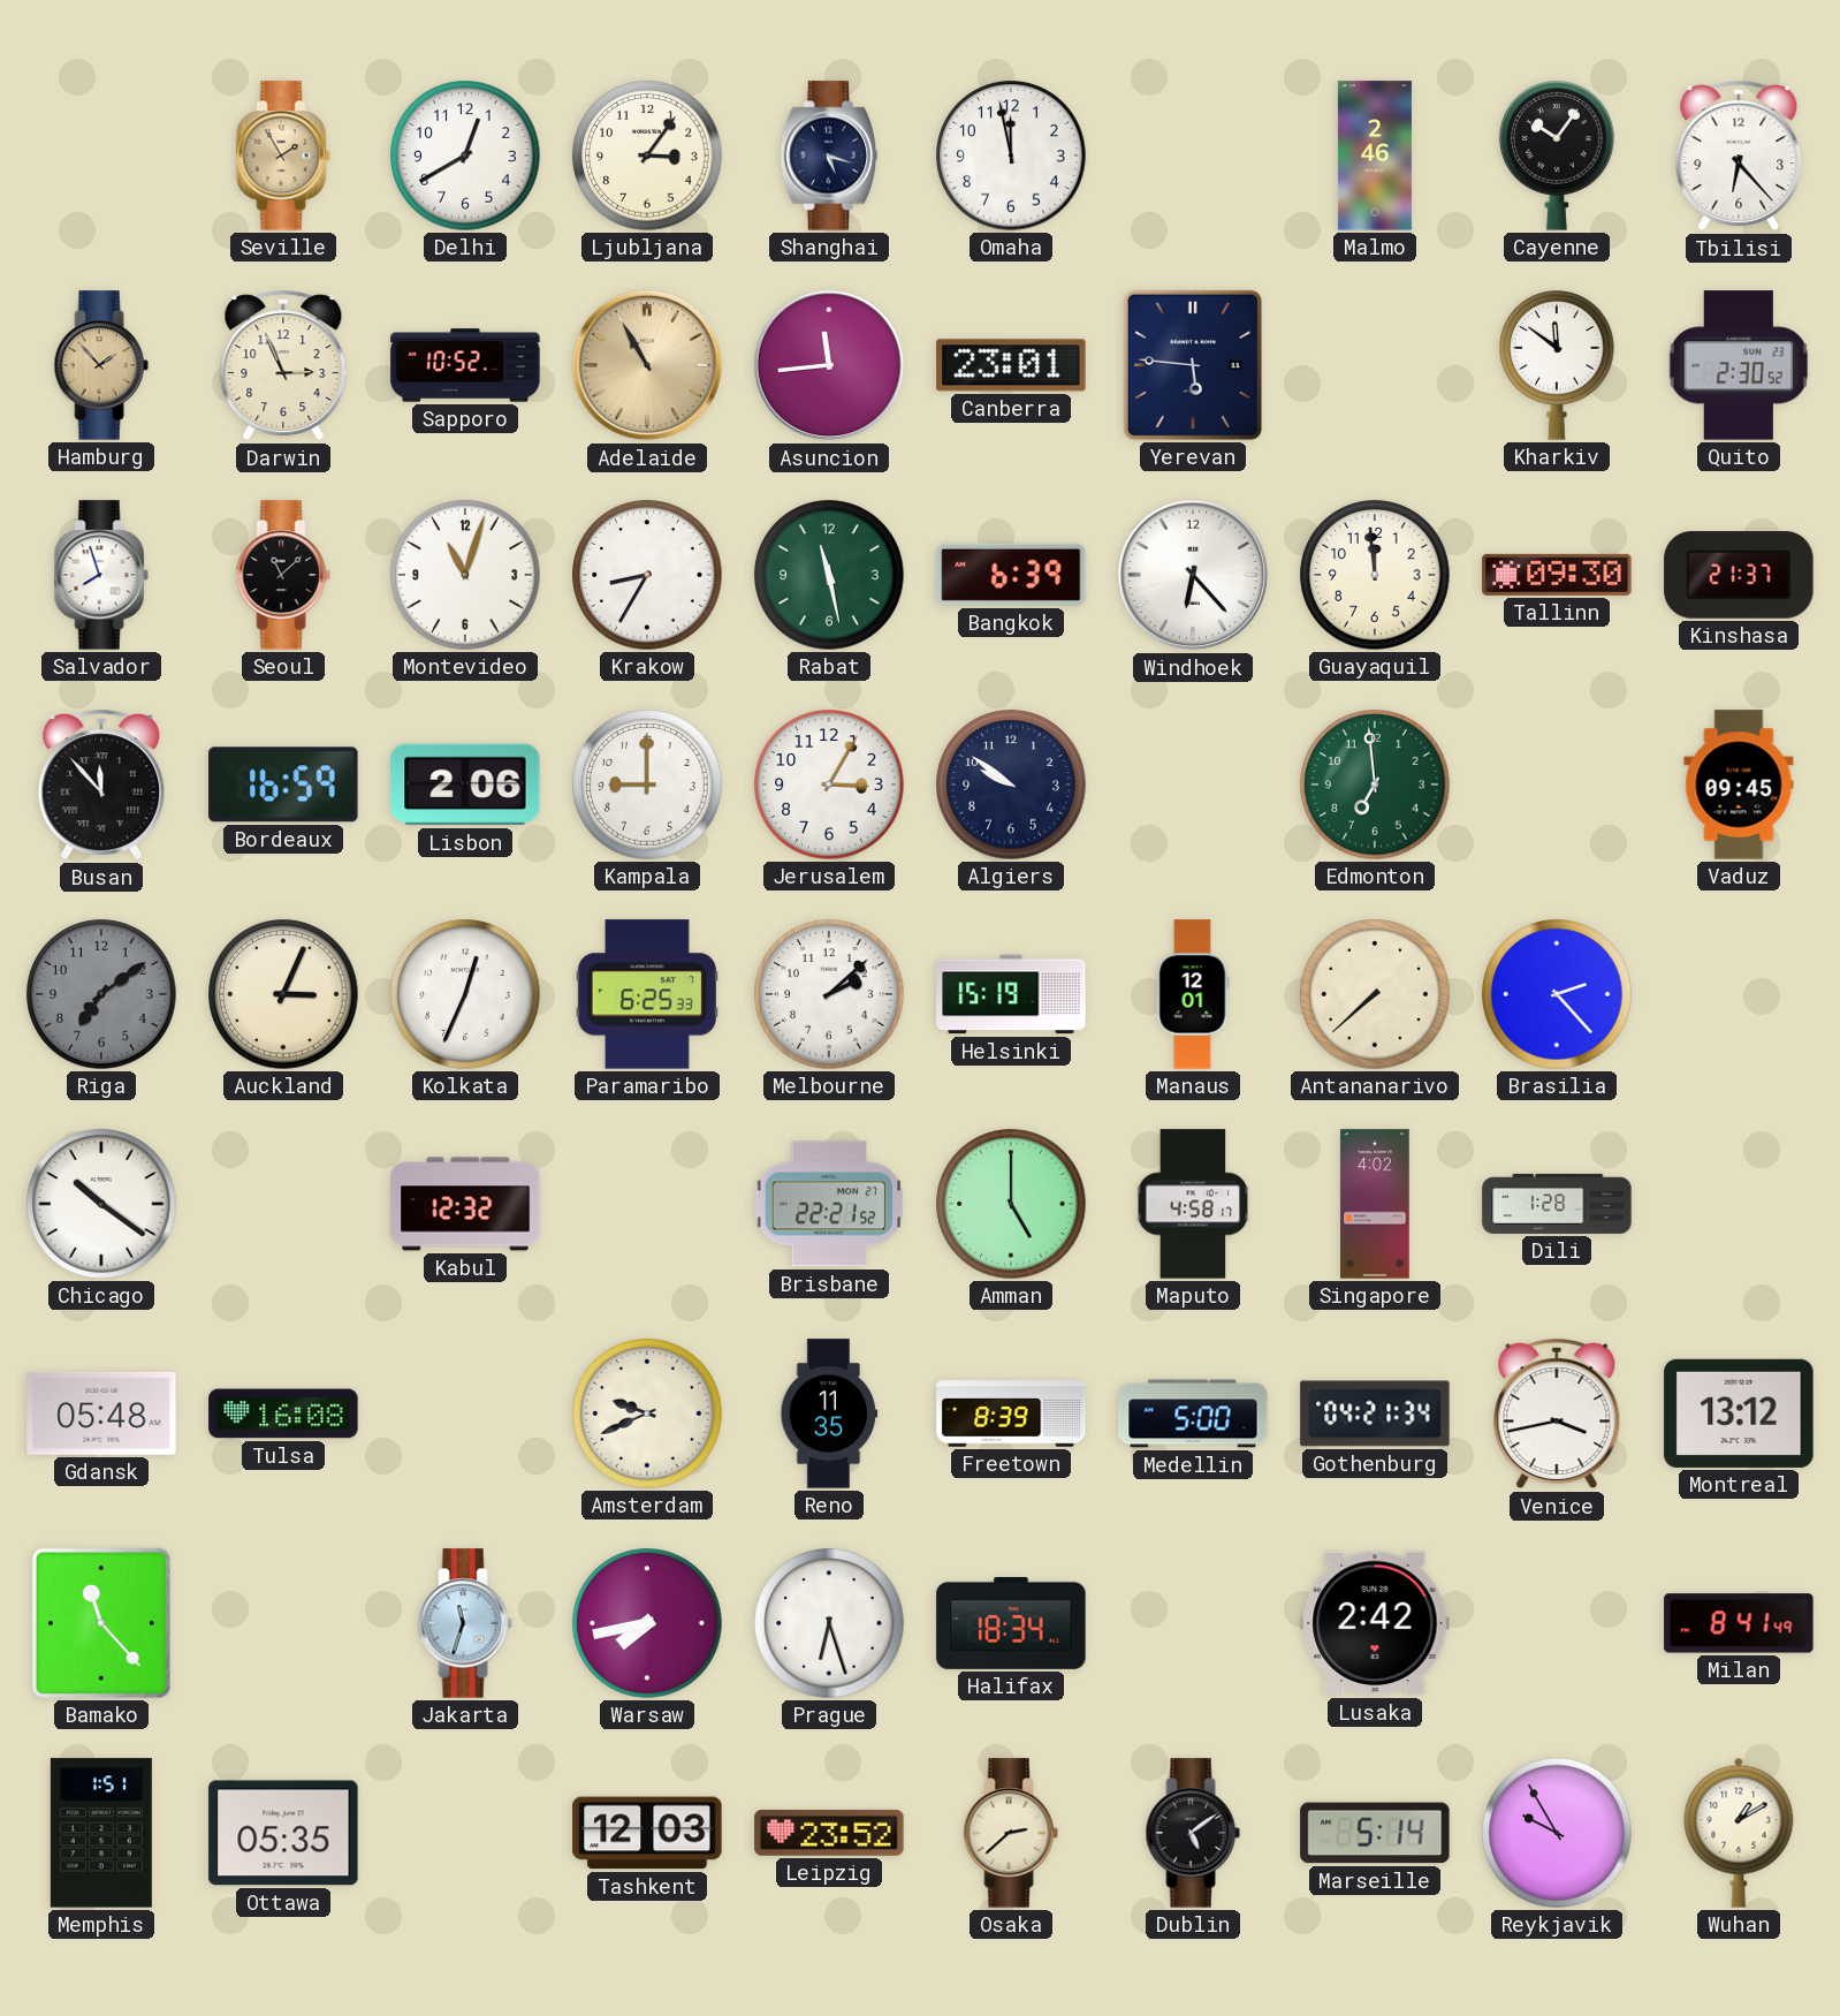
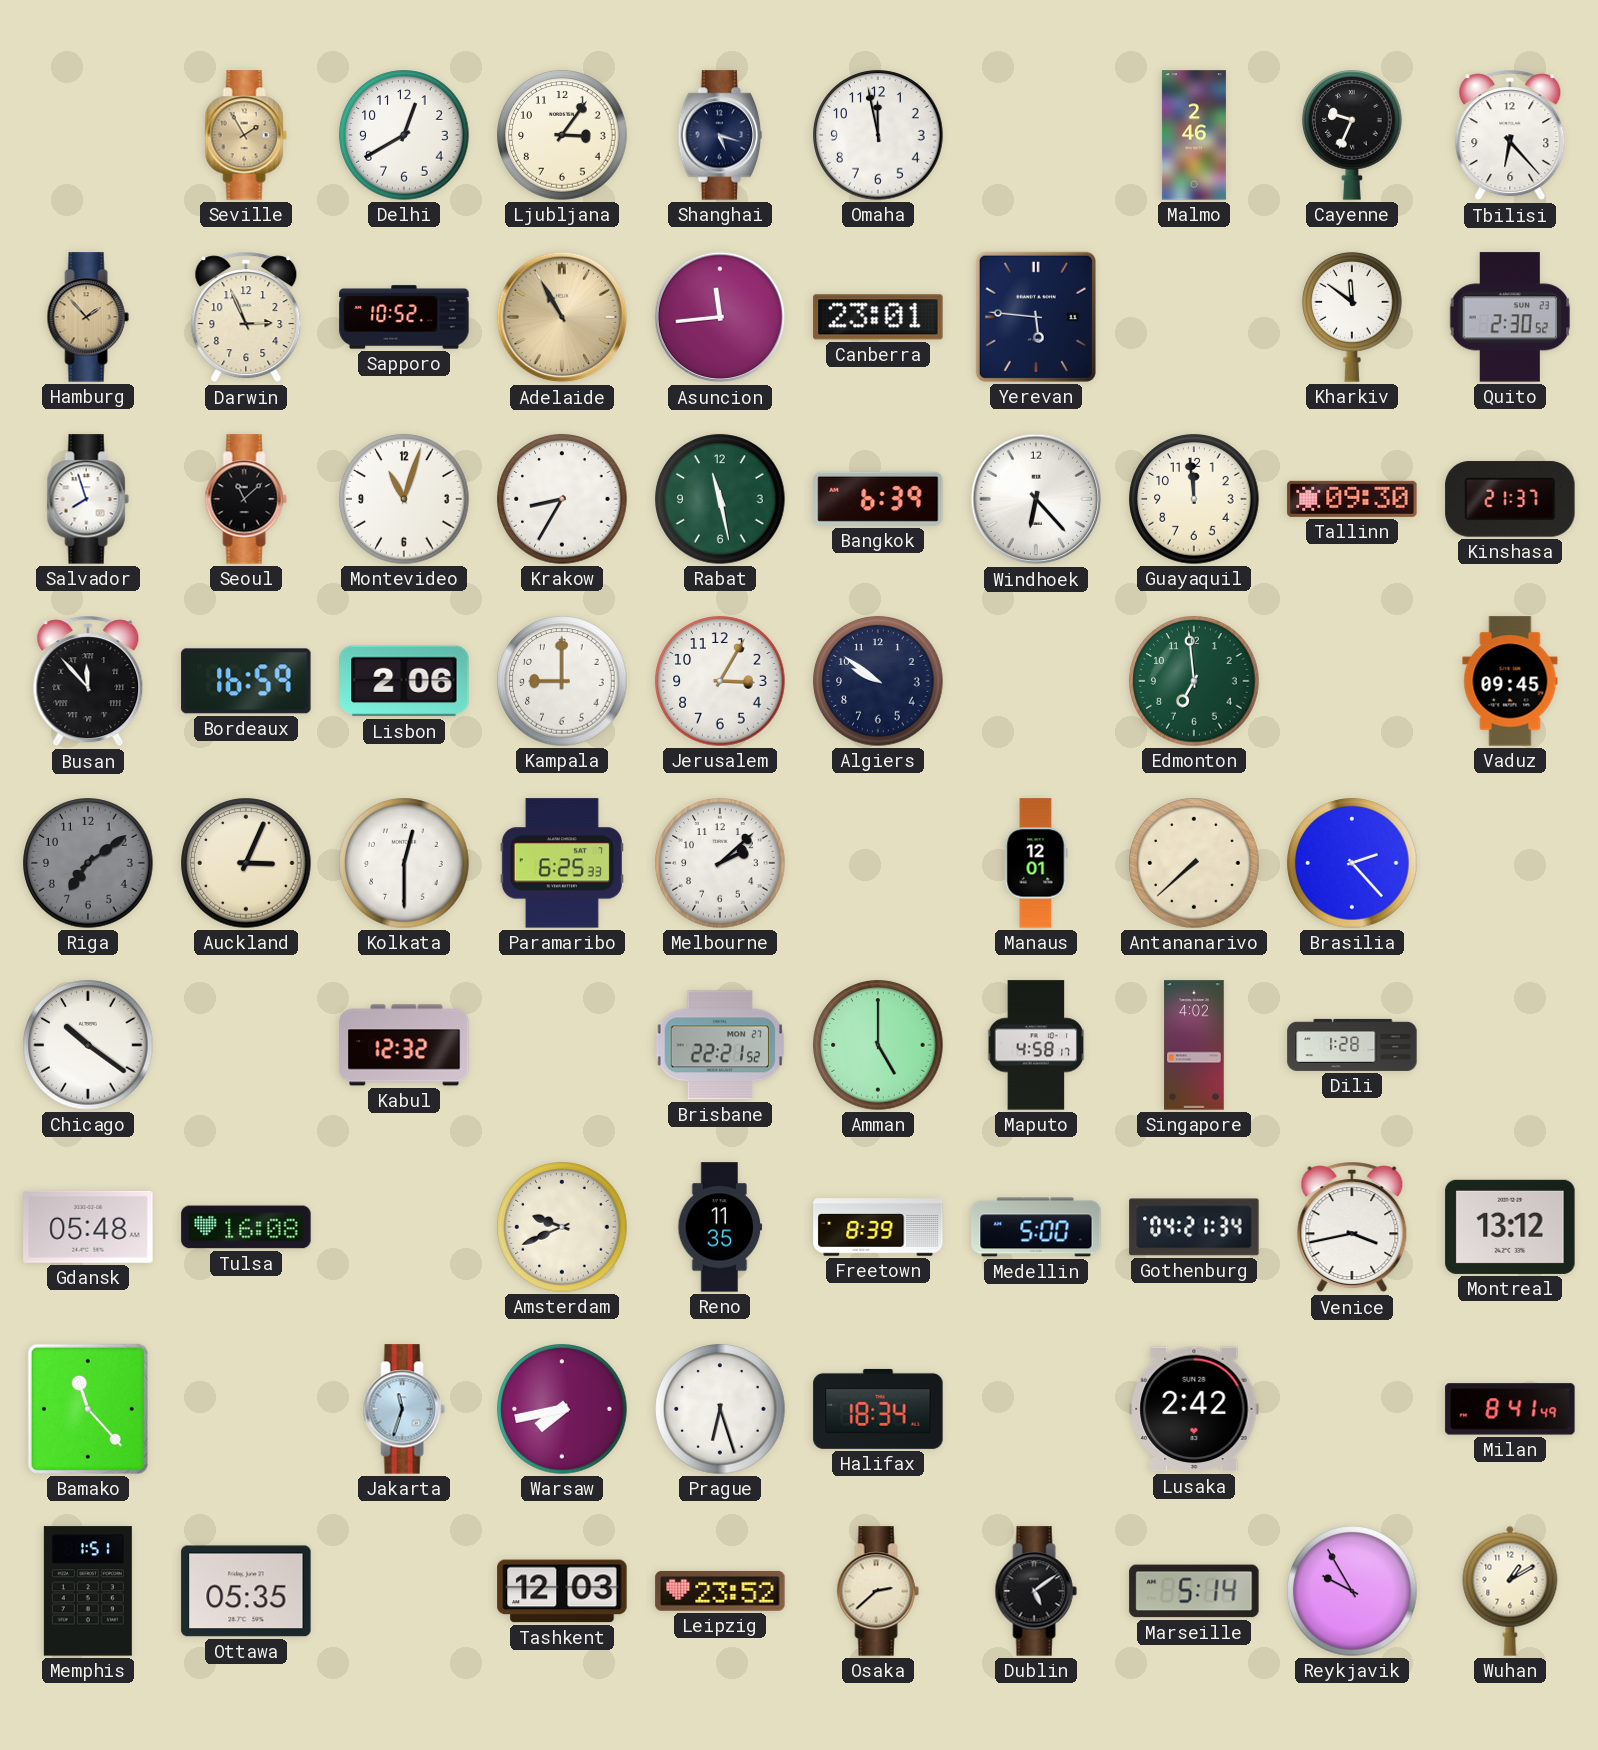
Cayenne: 10:06 -> 9:34 (1352, 135)
Kolkata: 12:34 -> 12:30 (404, 863)
Helsinki: 15:19 -> none (1011, 994)
